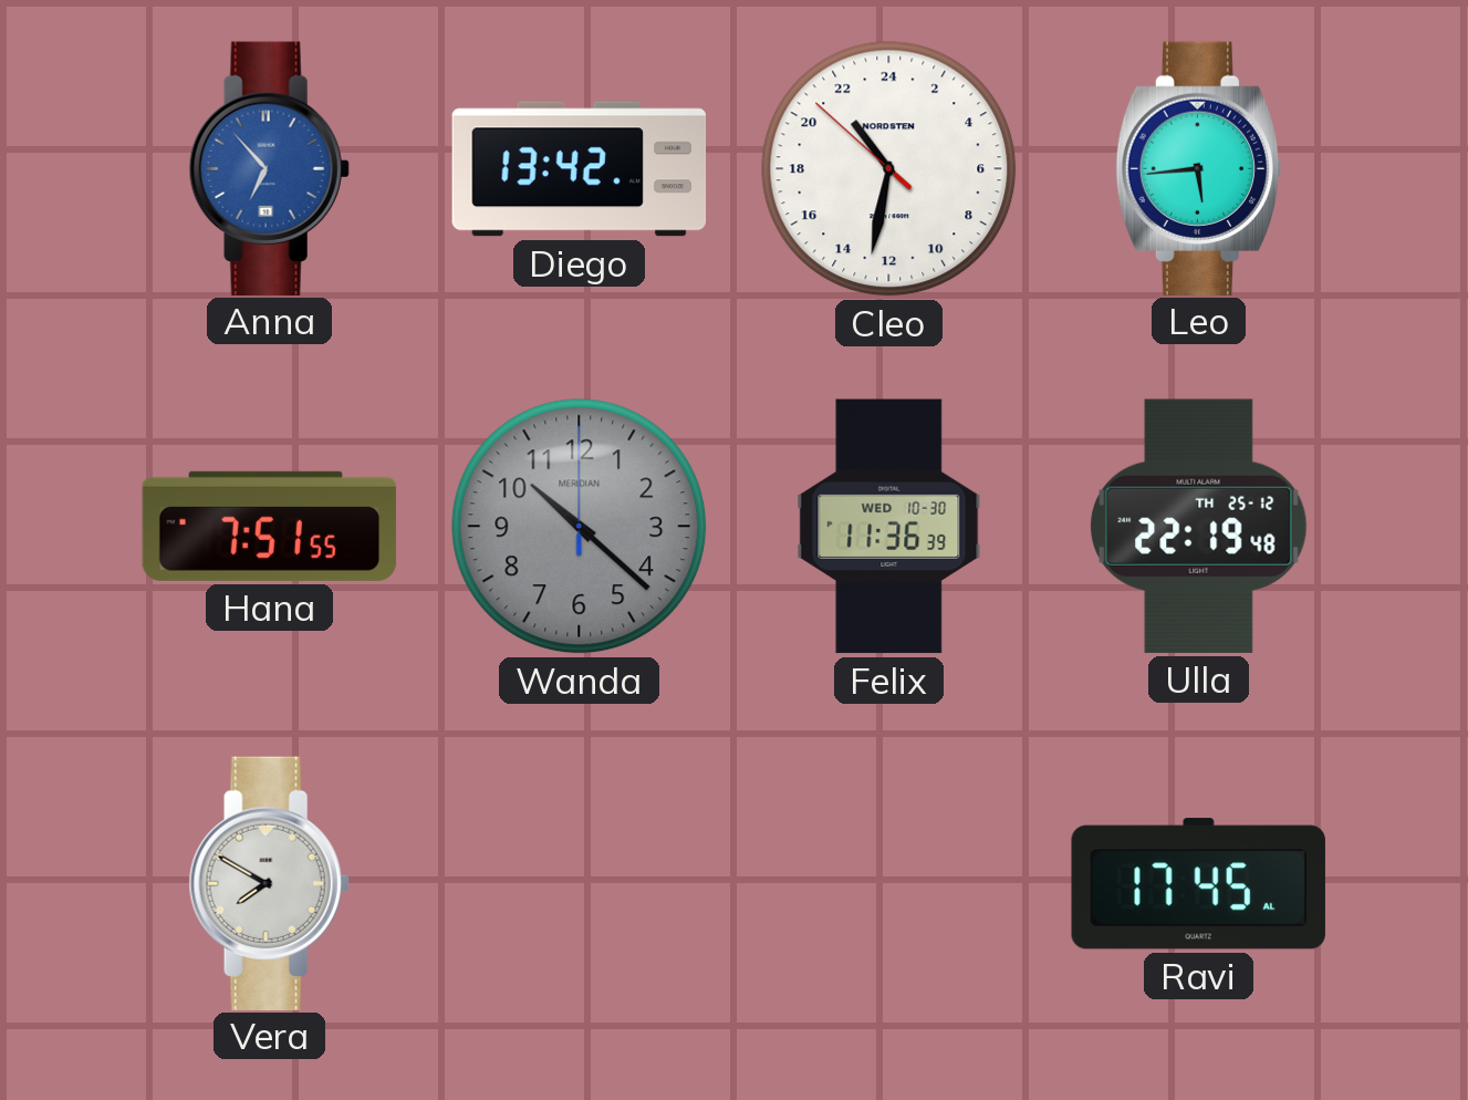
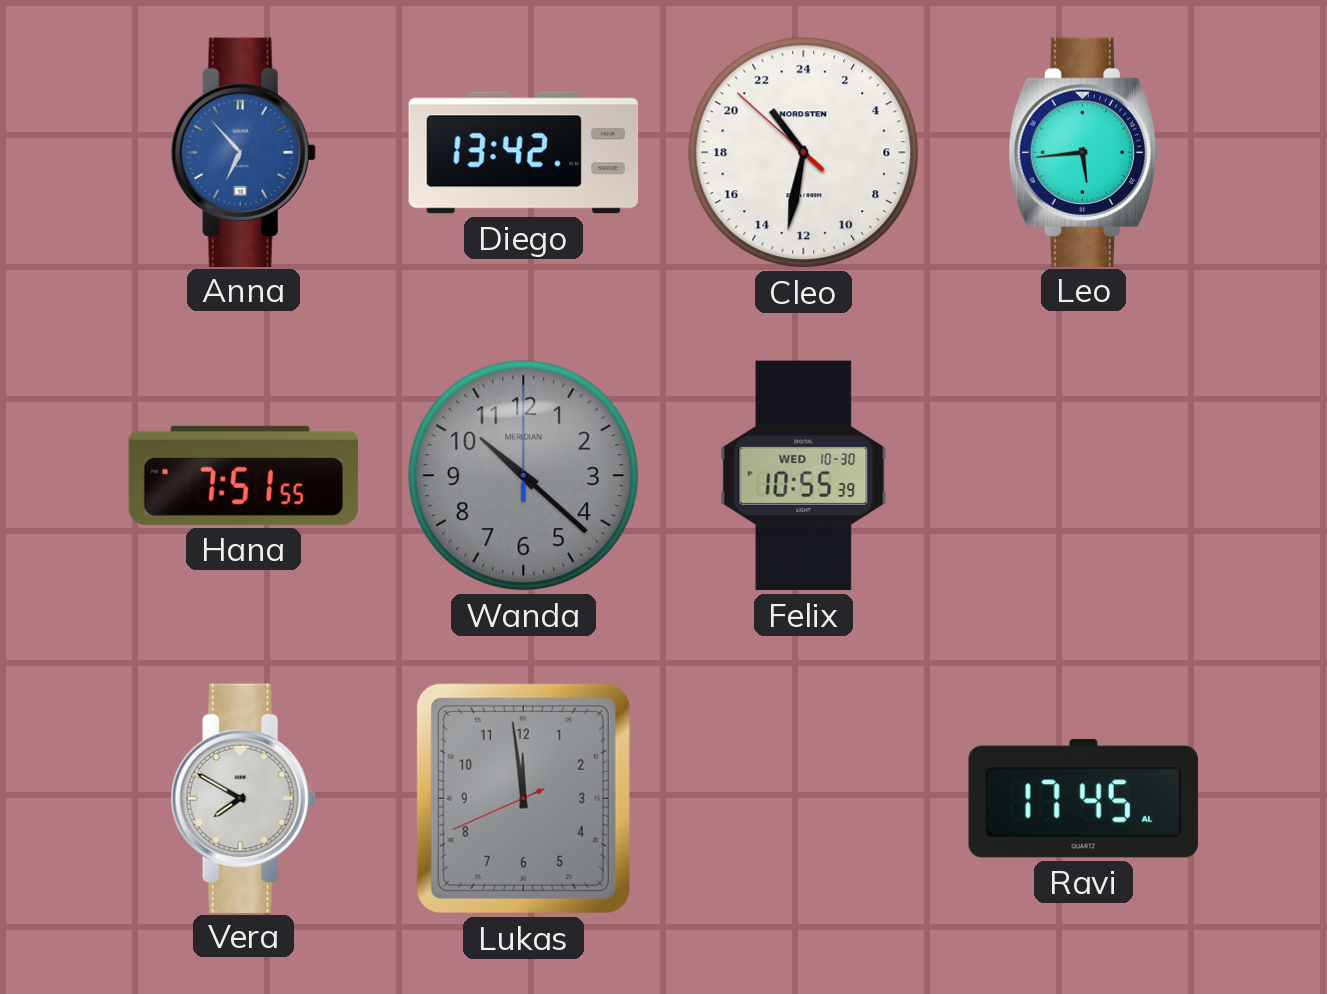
Felix: 11:36 -> 10:55 (804, 476)
Ulla: 22:19 -> none (1199, 526)
Lukas: none -> 11:58 (523, 798)
